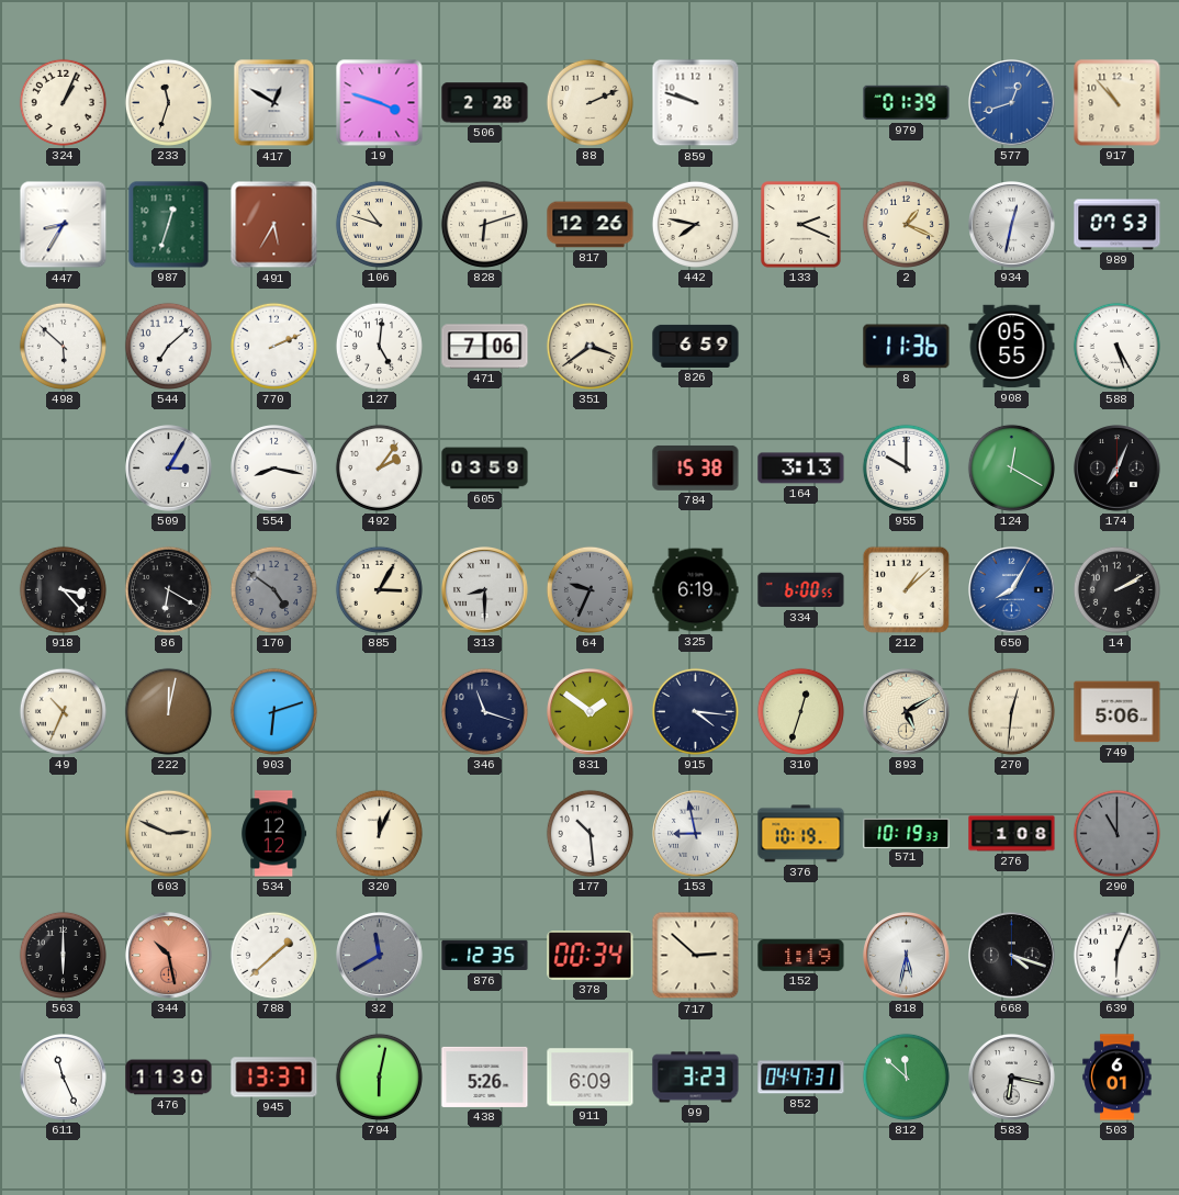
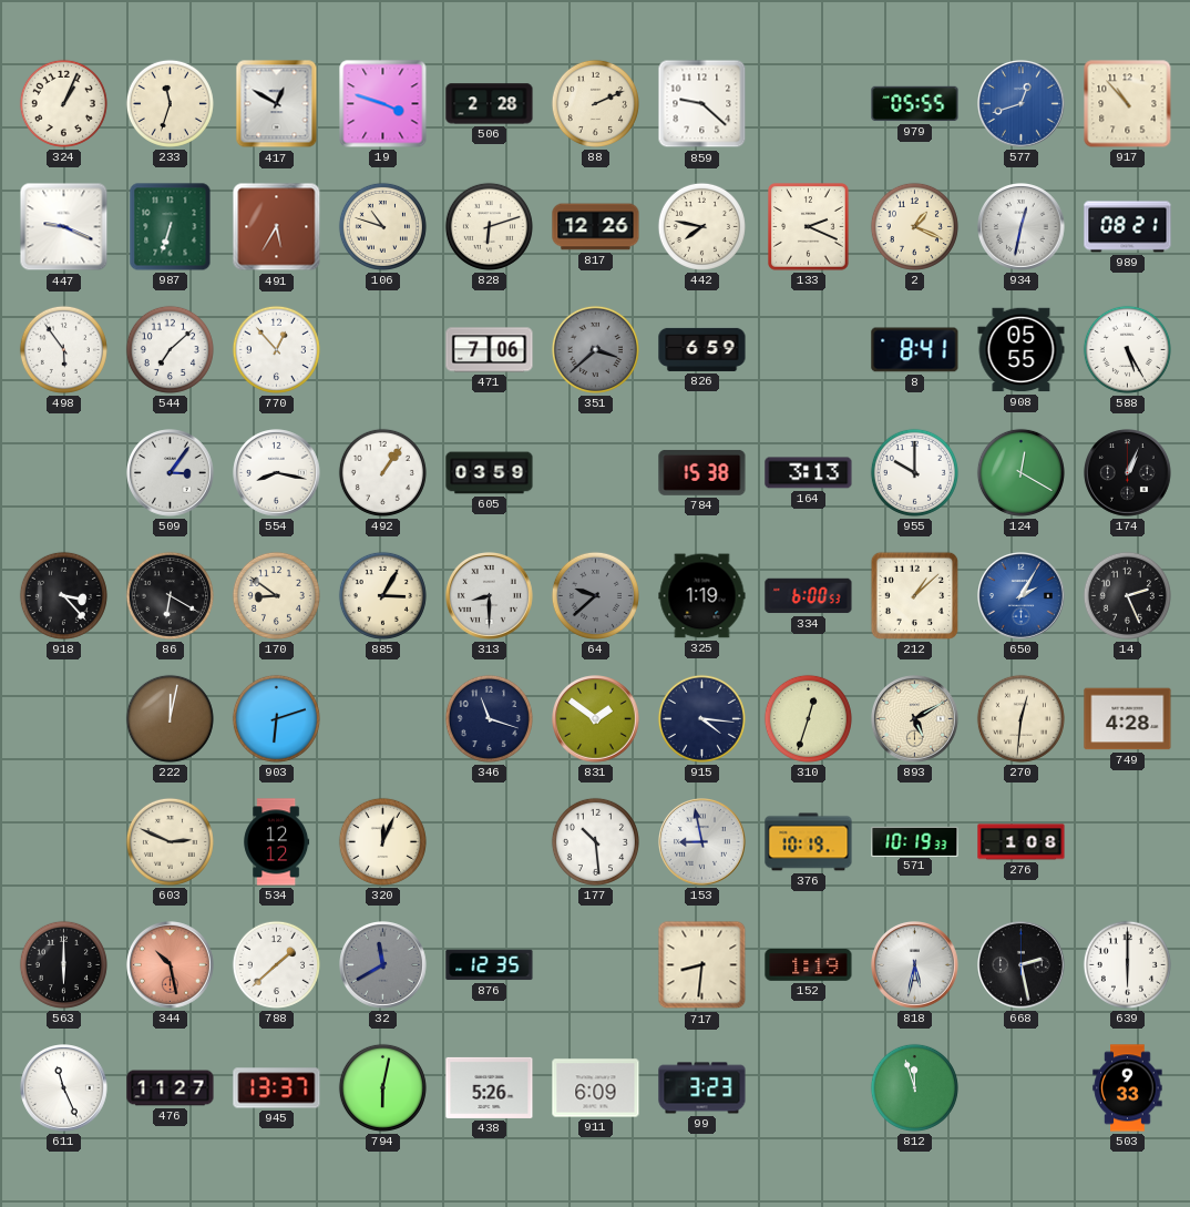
859: 9:48 -> 9:22 (702, 104)
979: 01:39 -> 05:55 (915, 104)
447: 8:35 -> 9:19 (64, 227)
987: 12:33 -> 6:33 (171, 227)
989: 07:53 -> 08:21 (1128, 227)
498: 5:52 -> 5:54 (63, 349)
770: 2:11 -> 12:53 (276, 349)
127: 5:01 -> none (379, 346)
351: 3:39 -> 3:38 (595, 349)
351 dial: cream -> grey (595, 349)
8: 11:36 -> 8:41 (915, 350)
509: 3:05 -> 3:06 (171, 473)
492: 2:06 -> 1:06 (382, 472)
174: 7:04 -> 1:04 (1128, 473)
170: 4:51 -> 8:51 (276, 595)
170 dial: grey -> cream (276, 595)
64: 9:34 -> 9:38 (595, 595)
325: 6:19 -> 1:19 (702, 596)
334: 6:00:55 -> 6:00:53 (809, 596)
650: 8:05 -> 2:05 (1022, 596)
14: 2:10 -> 2:26 (1127, 595)
49: 10:34 -> none (63, 711)
749: 5:06 -> 4:28 (1128, 719)
290: 11:00 -> none (1116, 833)
378: 00:34 -> none (591, 956)
717: 2:52 -> 8:31 (702, 965)
668: 4:18 -> 2:28 (1022, 965)
639: 6:04 -> 6:00 (1127, 964)
476: 11:30 -> 11:27 (171, 1088)
852: 04:47 -> none (801, 1078)
812: 11:52 -> 11:57 (914, 1087)
583: 6:17 -> none (1012, 1078)
503: 6:01 -> 9:33 (1128, 1088)
